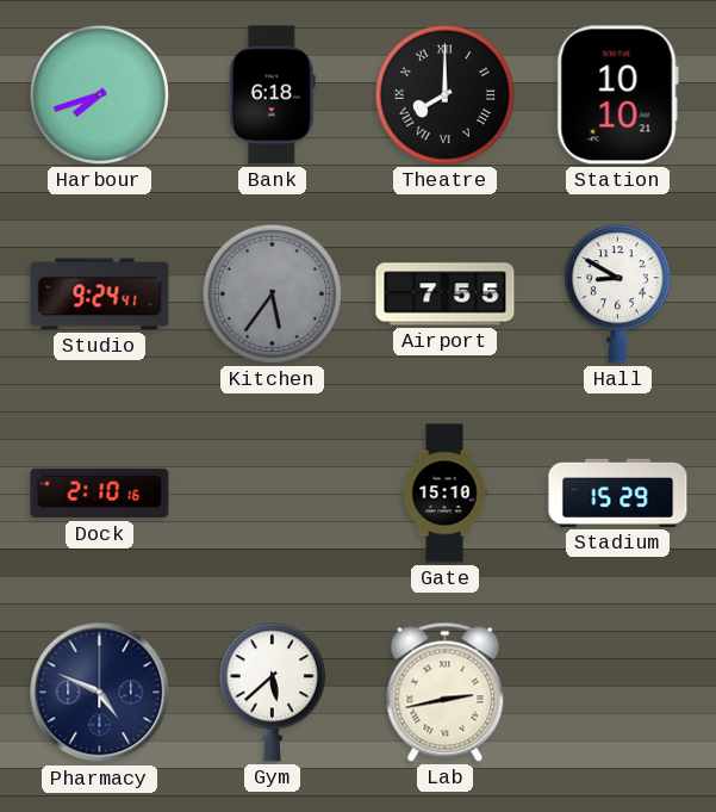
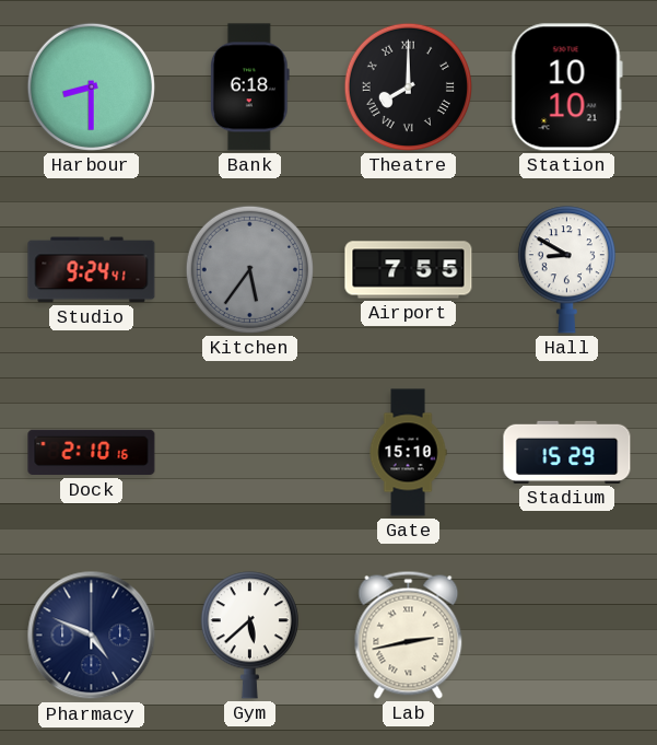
Harbour: 7:42 -> 8:30 (91, 86)
